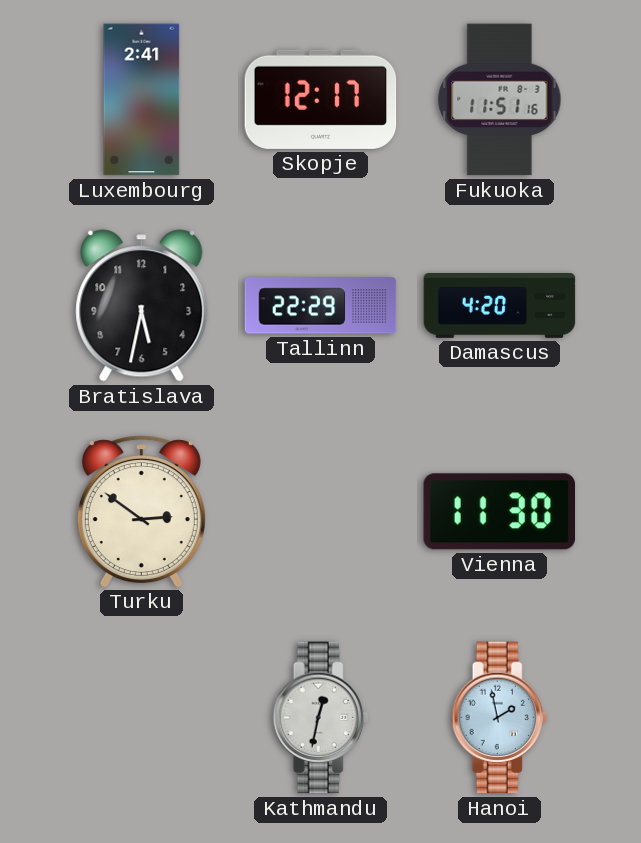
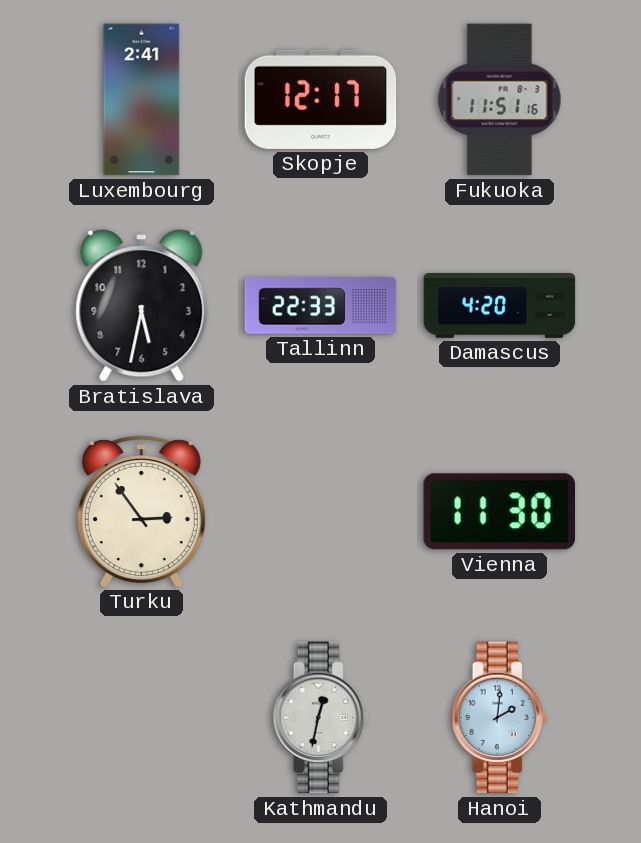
Tallinn: 22:29 -> 22:33 (321, 306)
Turku: 2:51 -> 2:54 (141, 511)
Hanoi: 1:58 -> 2:01 (500, 718)
